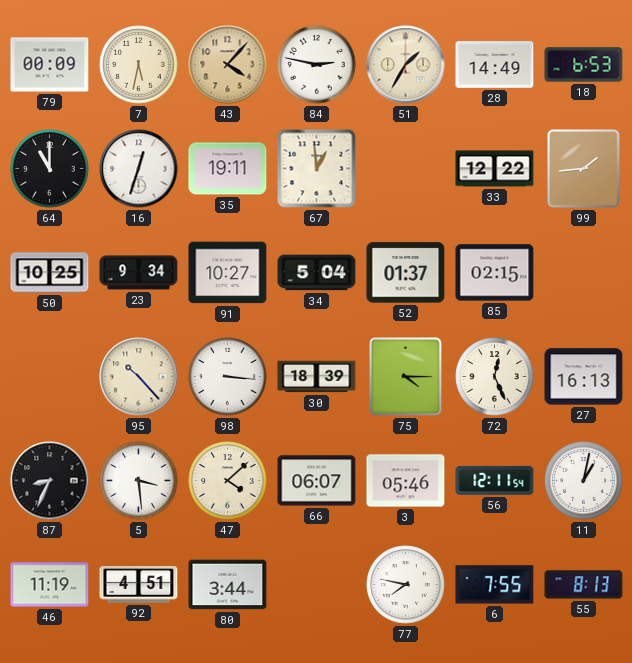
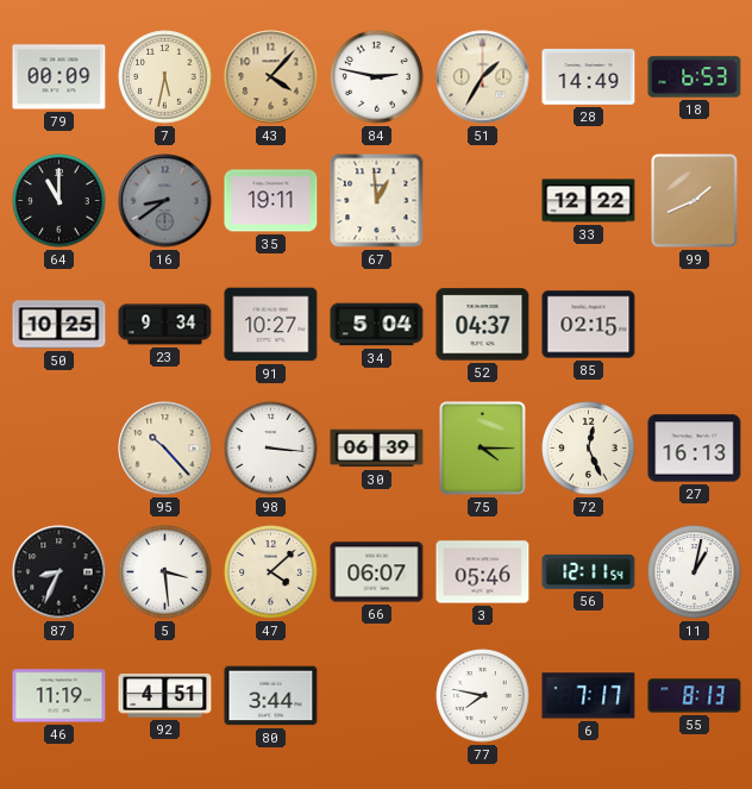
16: 12:33 -> 8:39 (165, 201)
16 dial: white -> grey (165, 201)
99: 1:44 -> 1:41 (695, 201)
52: 01:37 -> 04:37 (483, 325)
30: 18:39 -> 06:39 (377, 449)
6: 7:55 -> 7:17 (589, 696)
